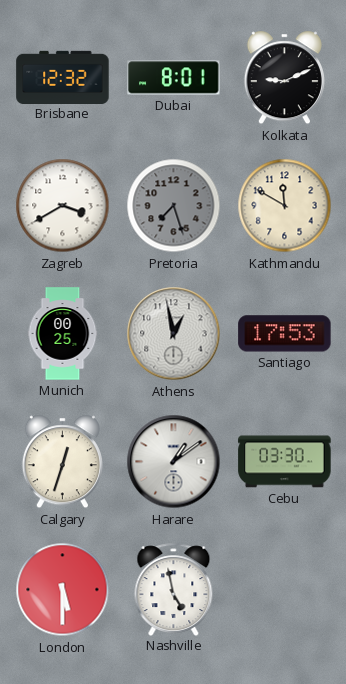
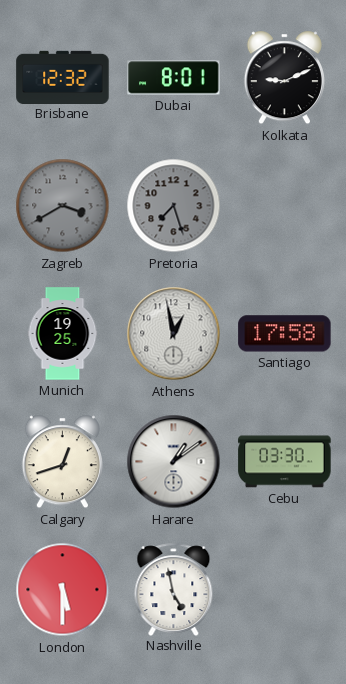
Zagreb dial: white -> grey (63, 206)
Kathmandu: 11:50 -> none (285, 206)
Munich: 00:25 -> 19:25 (63, 334)
Santiago: 17:53 -> 17:58 (285, 334)
Calgary: 12:33 -> 12:42 (62, 462)
